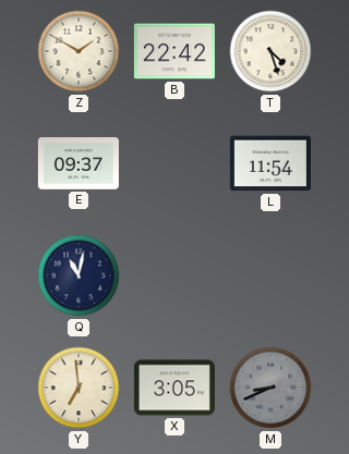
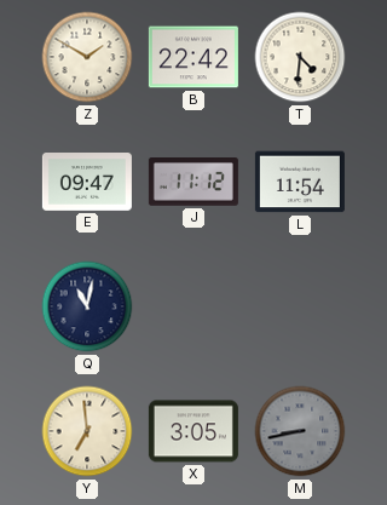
T: 4:27 -> 4:31 (300, 57)
E: 09:37 -> 09:47 (87, 183)
J: none -> 11:12 (193, 183)
M: 8:41 -> 8:43 (300, 431)
